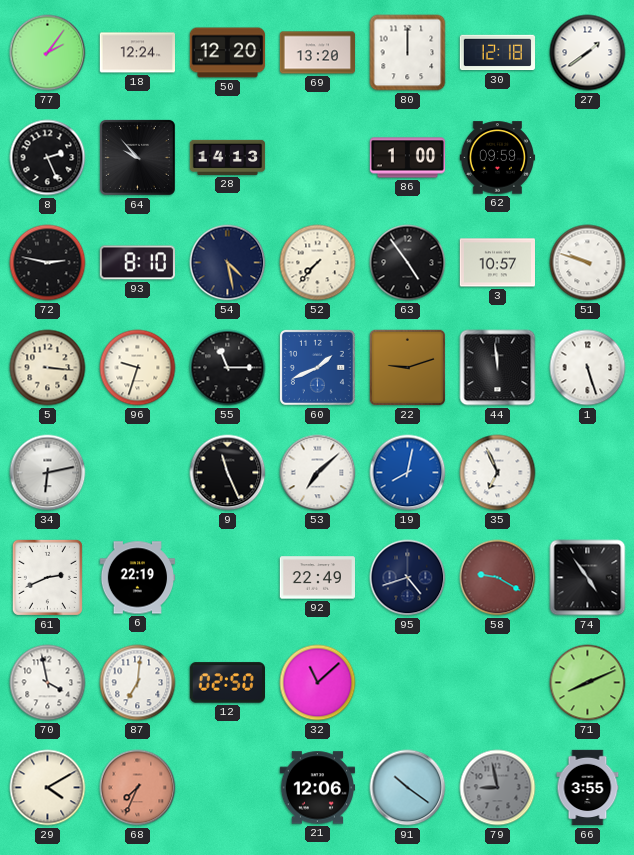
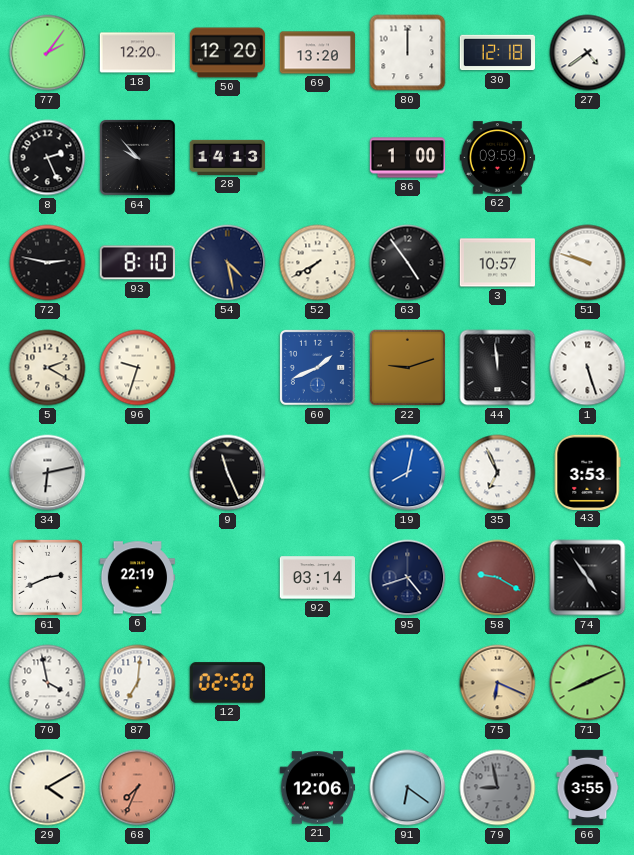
18: 12:24 -> 12:20 (137, 53)
27: 1:39 -> 4:39 (588, 53)
52: 7:37 -> 7:40 (318, 263)
5: 3:16 -> 2:20 (48, 368)
55: 11:15 -> none (228, 368)
53: 7:08 -> none (318, 473)
43: none -> 3:53 (587, 472)
92: 22:49 -> 03:14 (318, 578)
32: 11:08 -> none (318, 683)
75: none -> 6:19 (498, 683)
91: 10:21 -> 6:21 (408, 788)
